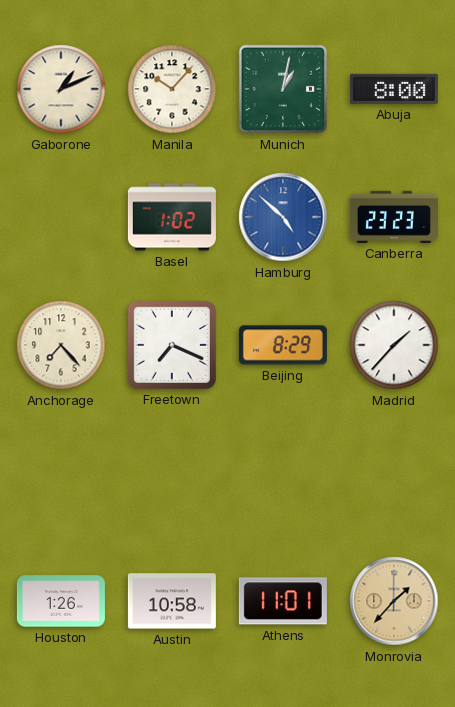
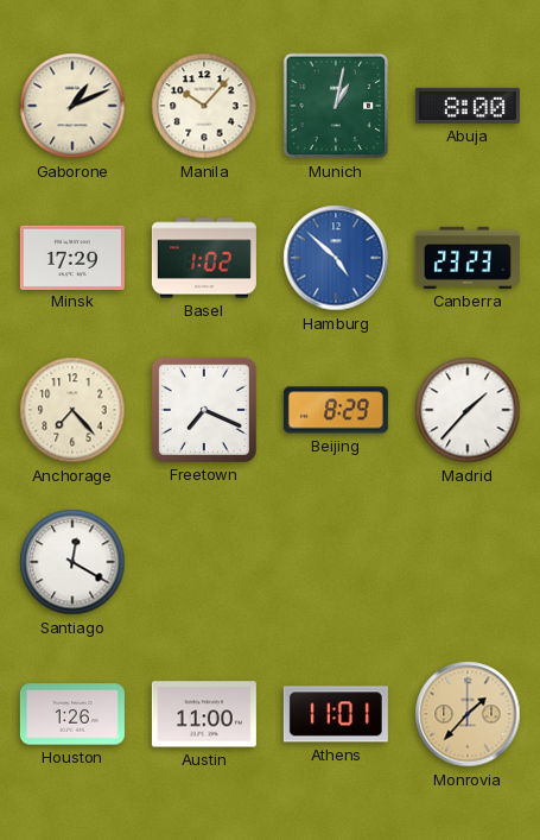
Minsk: none -> 17:29 (72, 257)
Santiago: none -> 12:20 (72, 562)
Austin: 10:58 -> 11:00 (204, 714)
